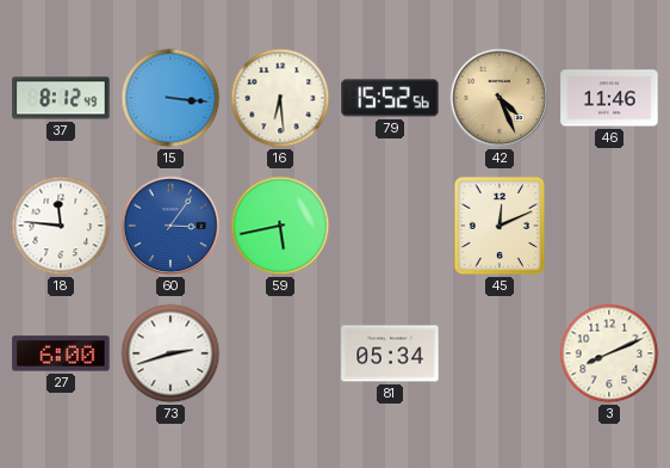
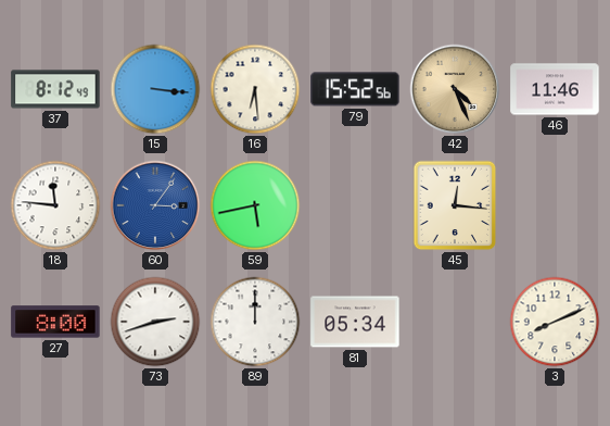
45: 12:11 -> 12:16 (455, 205)
27: 6:00 -> 8:00 (55, 322)
89: none -> 12:00 (255, 322)
